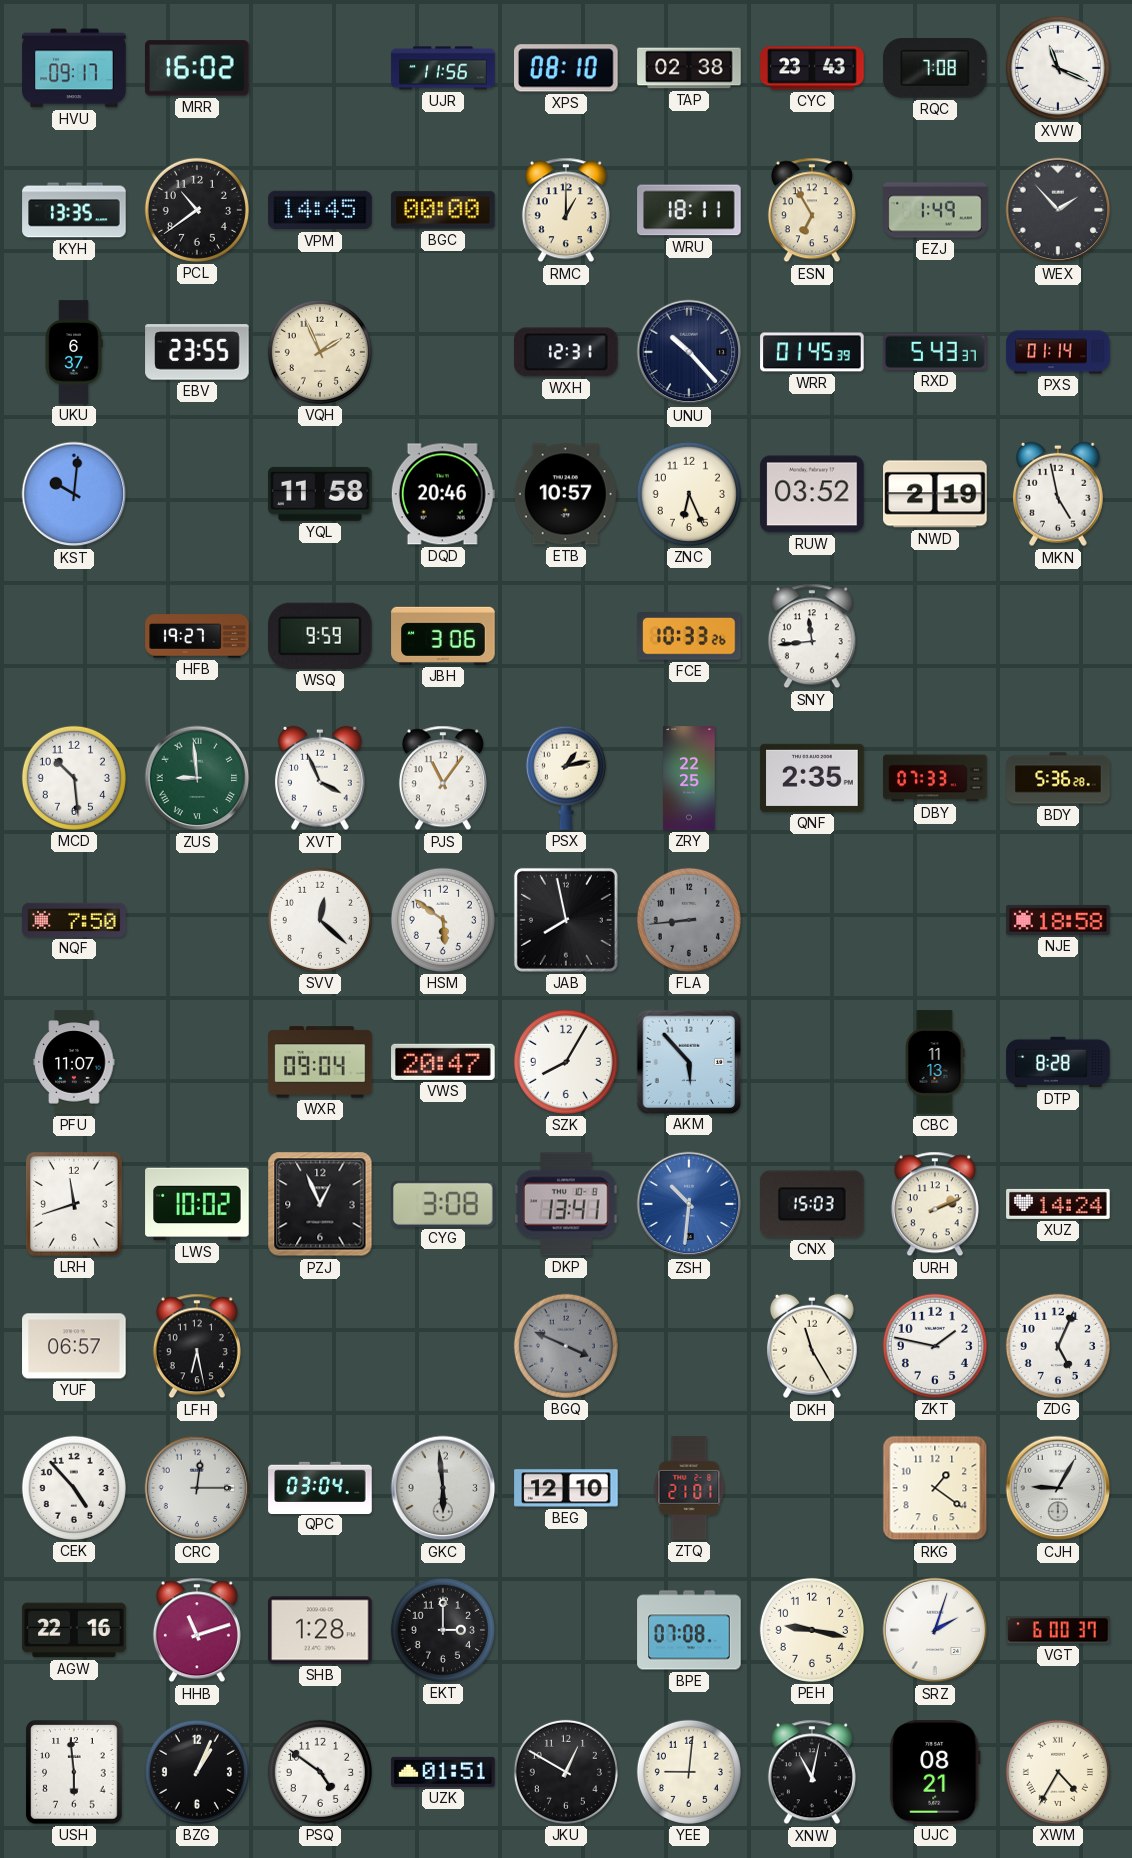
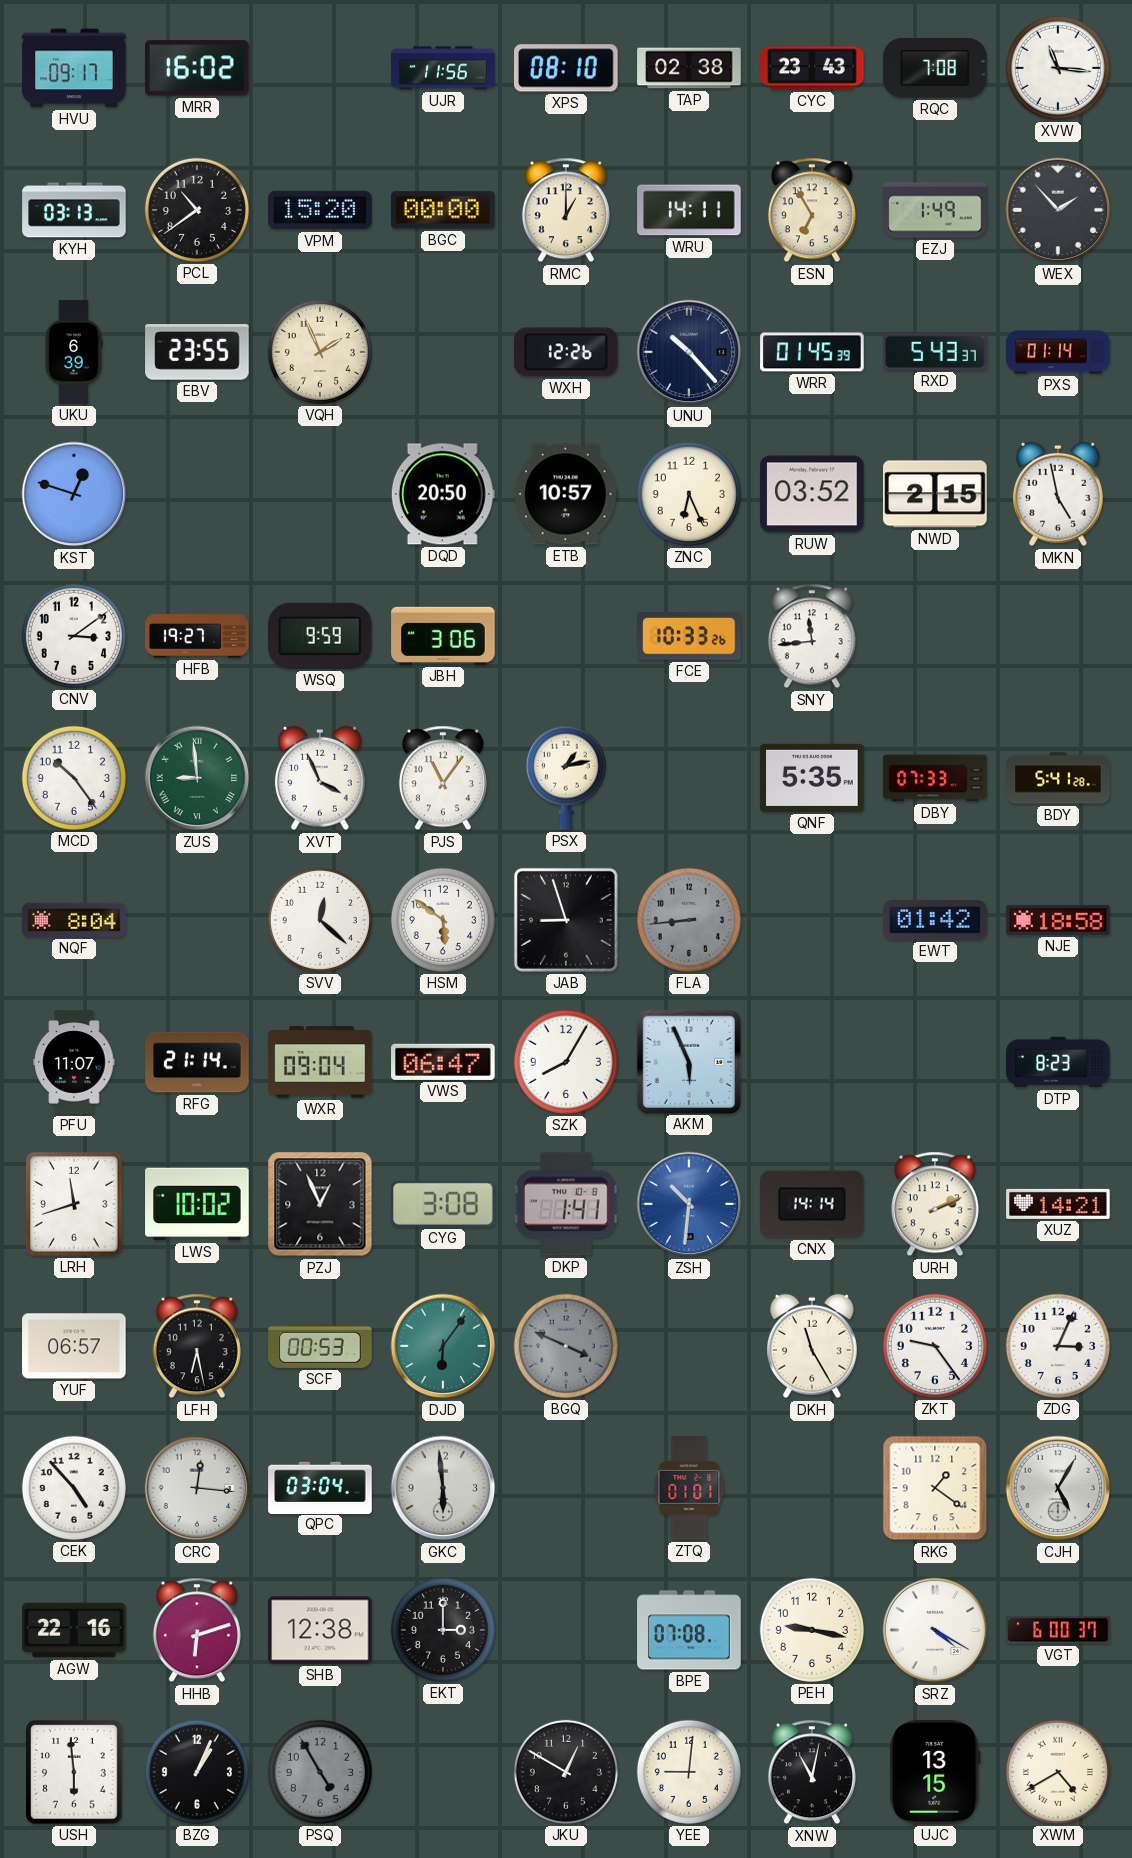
XVW: 11:19 -> 11:16 (1058, 68)
KYH: 13:35 -> 03:13 (74, 210)
VPM: 14:45 -> 15:20 (320, 210)
WRU: 18:11 -> 14:11 (689, 210)
UKU: 6:37 -> 6:39 (74, 352)
WXH: 12:31 -> 12:26 (567, 352)
KST: 10:01 -> 12:48 (74, 494)
YQL: 11:58 -> none (320, 494)
DQD: 20:46 -> 20:50 (443, 494)
NWD: 2:19 -> 2:15 (935, 494)
CNV: none -> 3:09 (74, 636)
MCD: 10:29 -> 10:24 (74, 778)
ZRY: 22:25 -> none (689, 778)
QNF: 2:35 -> 5:35 (812, 778)
BDY: 5:36 -> 5:41 (1058, 778)
NQF: 7:50 -> 8:04 (74, 920)
JAB: 7:58 -> 8:57 (566, 920)
EWT: none -> 01:42 (935, 920)
RFG: none -> 21:14 (197, 1062)
VWS: 20:47 -> 06:47 (443, 1062)
AKM: 5:53 -> 5:56 (688, 1061)
CBC: 11:13 -> none (935, 1062)
DTP: 8:28 -> 8:23 (1058, 1062)
DKP: 13:41 -> 1:41 (566, 1204)
CNX: 15:03 -> 14:14 (813, 1204)
XUZ: 14:24 -> 14:21 (1058, 1204)
SCF: none -> 00:53 (320, 1346)
DJD: none -> 6:06 (443, 1346)
ZKT: 1:47 -> 9:24 (935, 1346)
ZDG: 5:04 -> 3:04 (1058, 1346)
CRC: 12:15 -> 12:16 (197, 1488)
BEG: 12:10 -> none (566, 1488)
ZTQ: 21:01 -> 01:01 (689, 1488)
CJH: 9:05 -> 5:05 (1058, 1488)
HHB: 11:12 -> 6:12 (197, 1630)
SHB: 1:28 -> 12:38 (320, 1630)
SRZ: 2:03 -> 4:20 (935, 1630)
PSQ: 4:51 -> 4:55 (320, 1772)
PSQ dial: white -> grey (320, 1772)
UZK: 01:51 -> none (443, 1772)
UJC: 08:21 -> 13:15 (935, 1772)
XWM: 4:35 -> 4:40 (1058, 1772)
